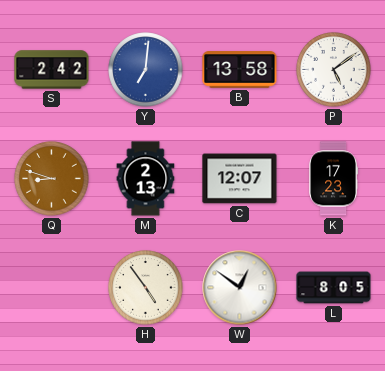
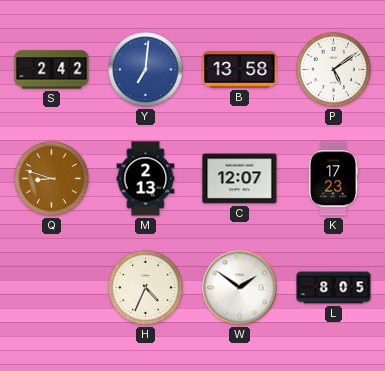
H: 4:54 -> 4:34 (146, 288)
W: 12:51 -> 1:51 (240, 288)
